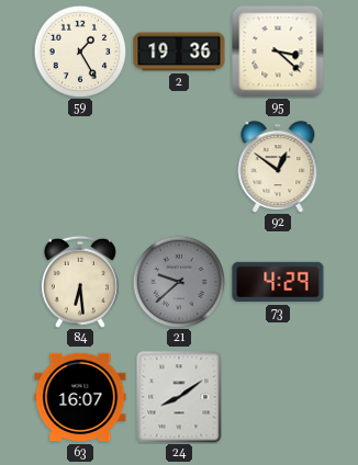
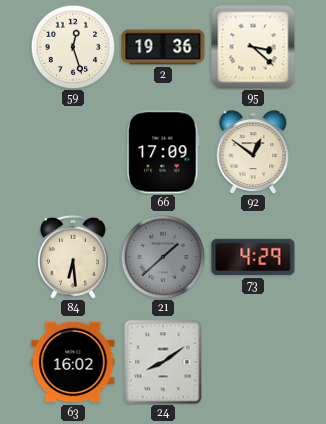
59: 1:25 -> 12:27 (73, 47)
66: none -> 17:09 (163, 152)
21: 9:38 -> 1:38 (163, 257)
63: 16:07 -> 16:02 (73, 362)
